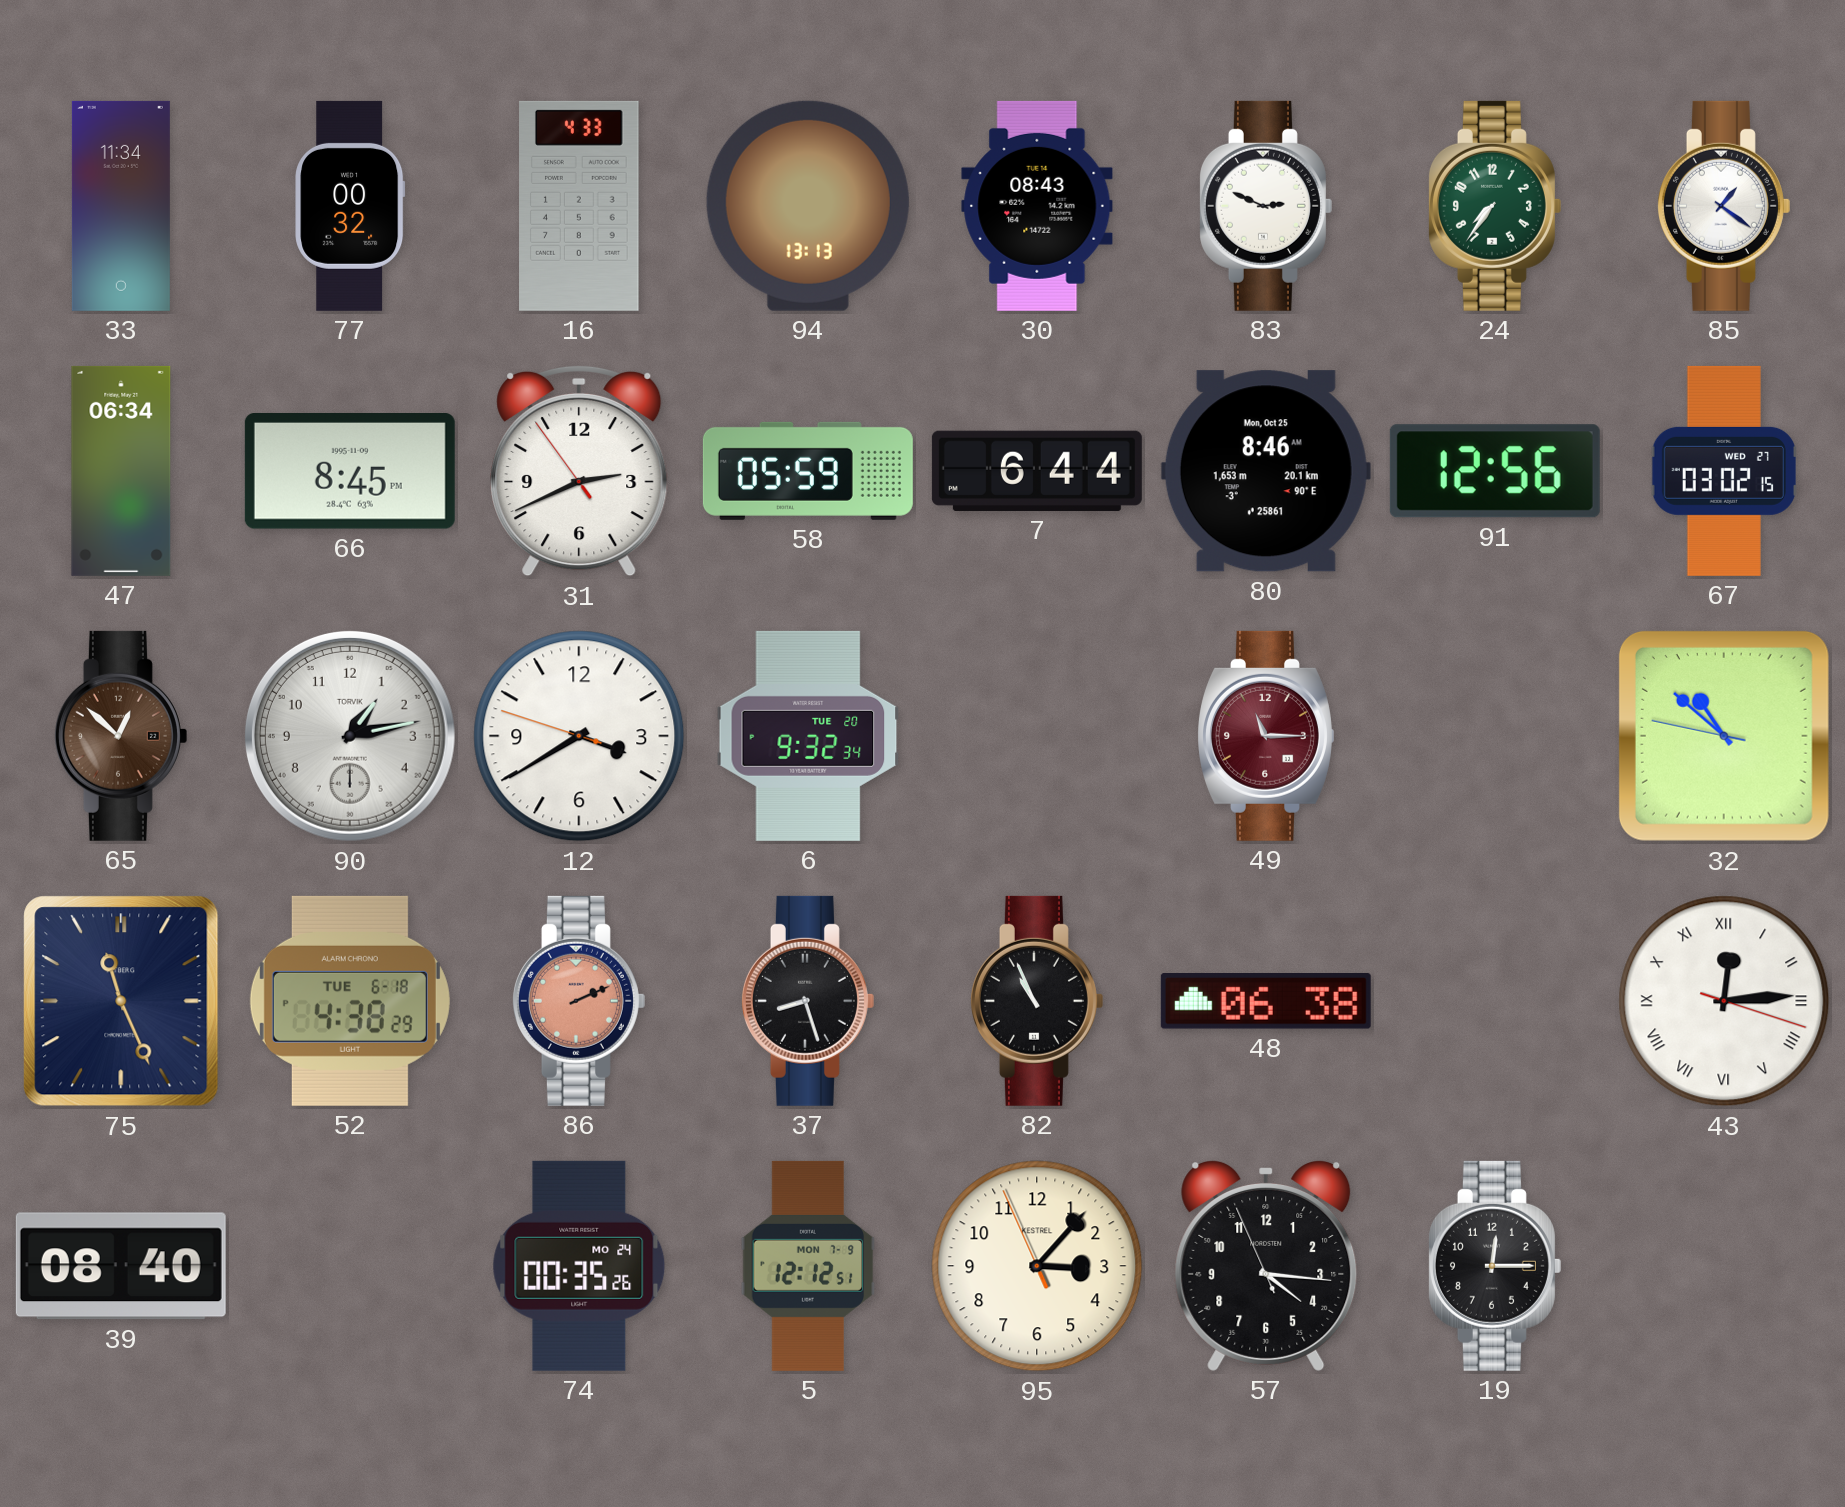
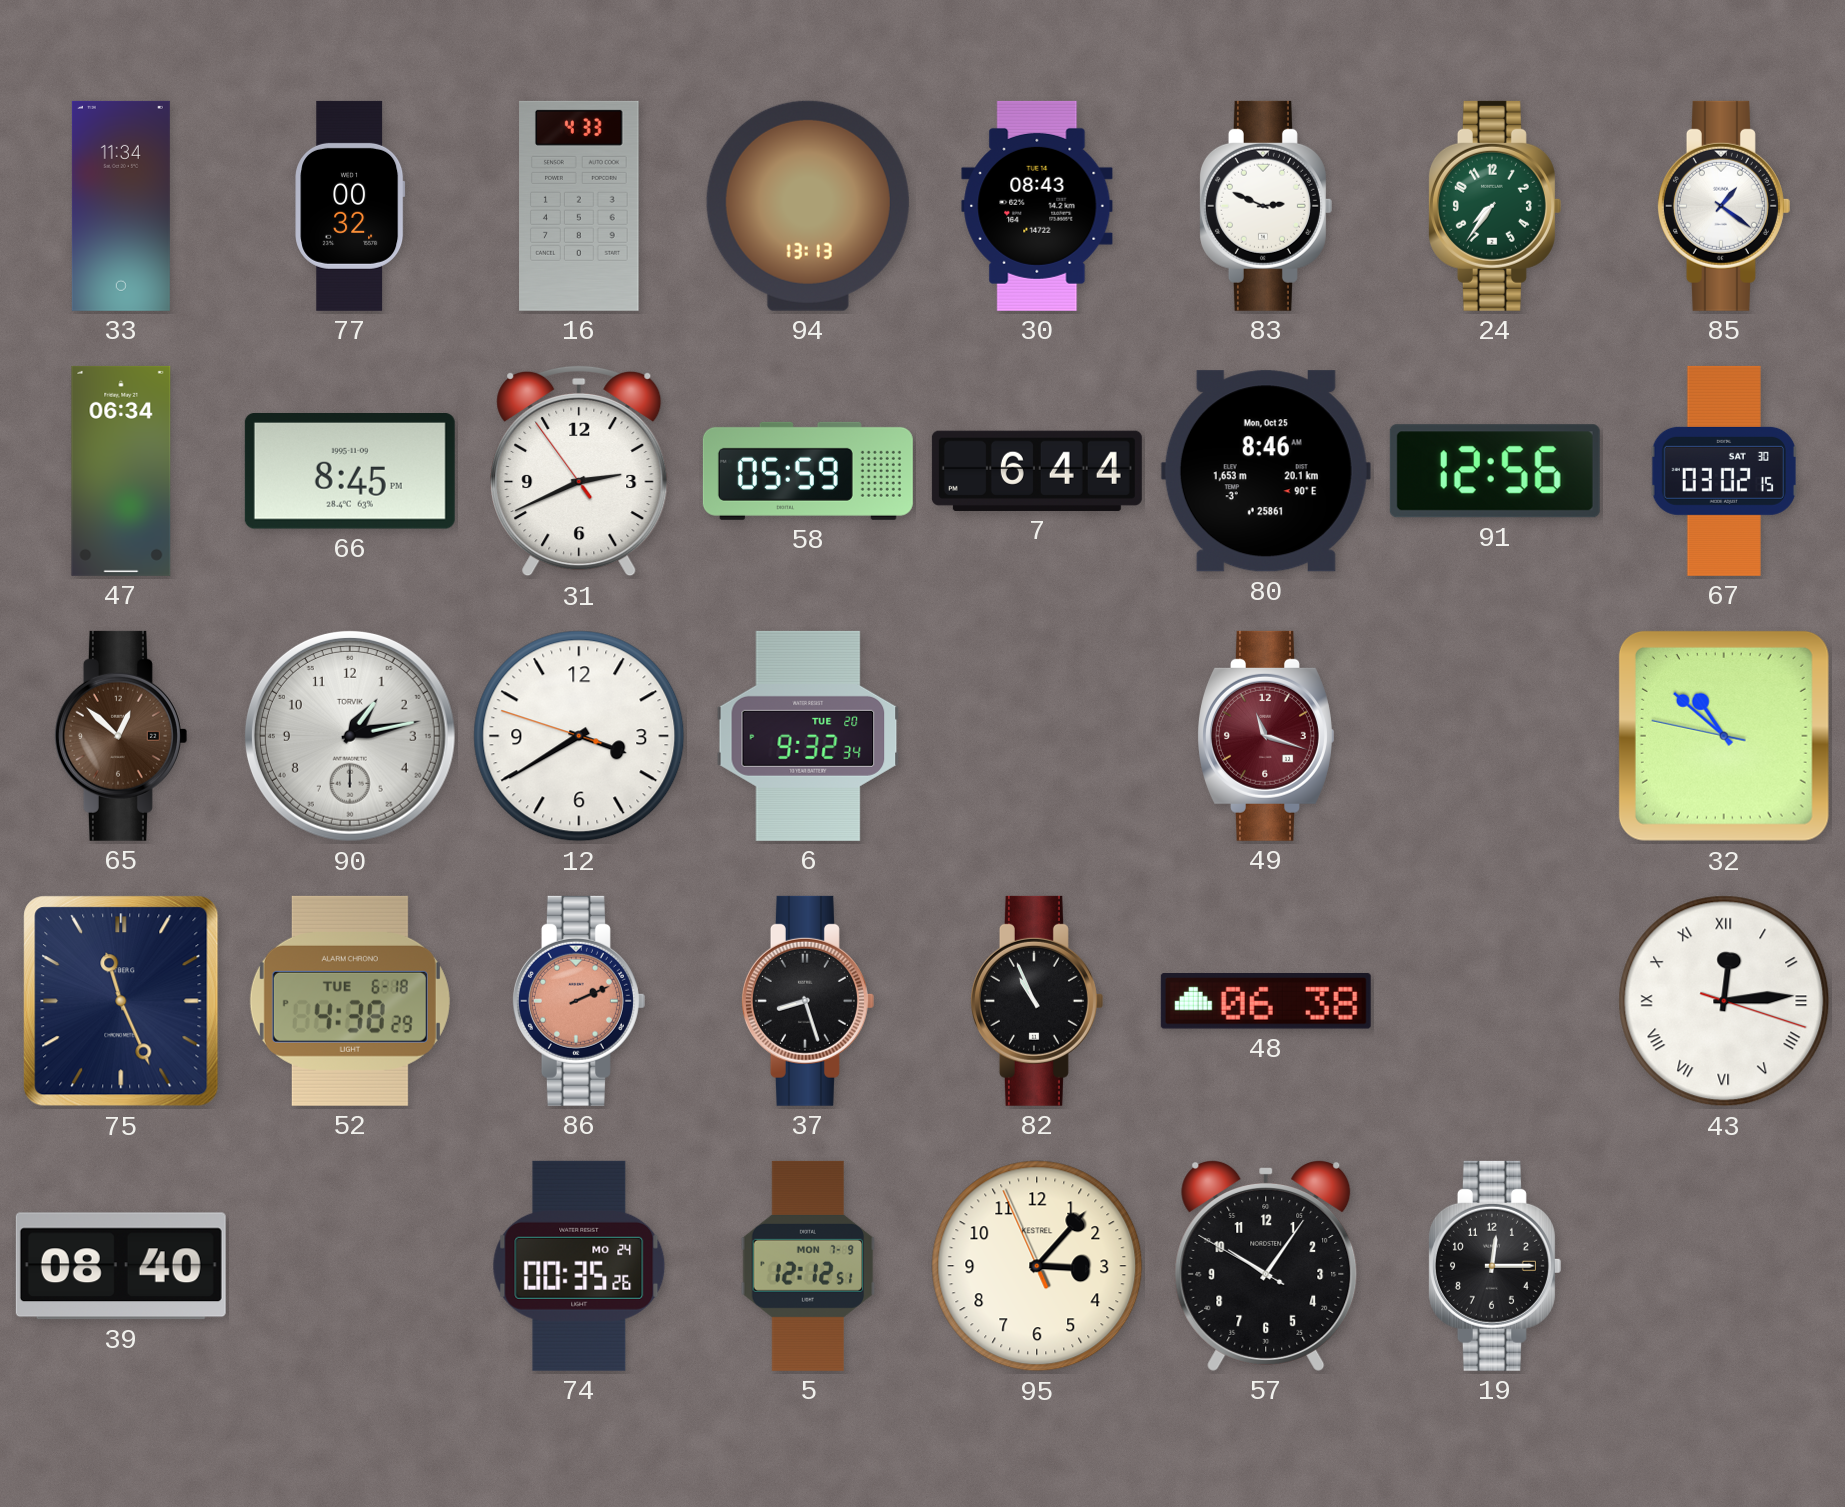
67 date: WED 27 -> SAT 30 (1724, 471)
49: 11:15 -> 11:18 (1266, 736)
57: 4:15 -> 10:05 (1266, 1265)
